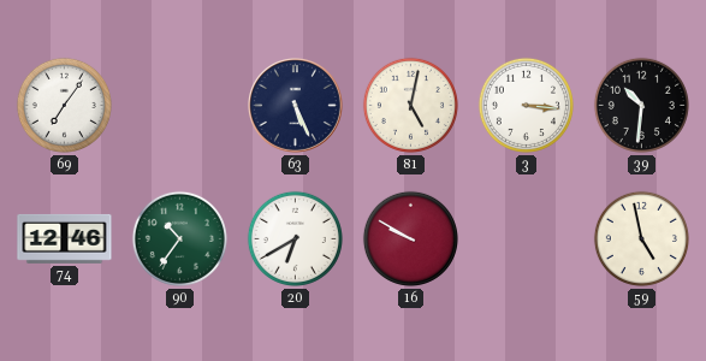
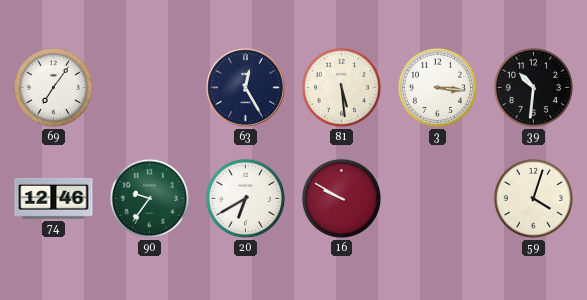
63: 5:26 -> 12:25 (246, 88)
81: 5:02 -> 5:29 (341, 87)
90: 10:36 -> 9:36 (149, 198)
59: 4:58 -> 4:03 (533, 198)
